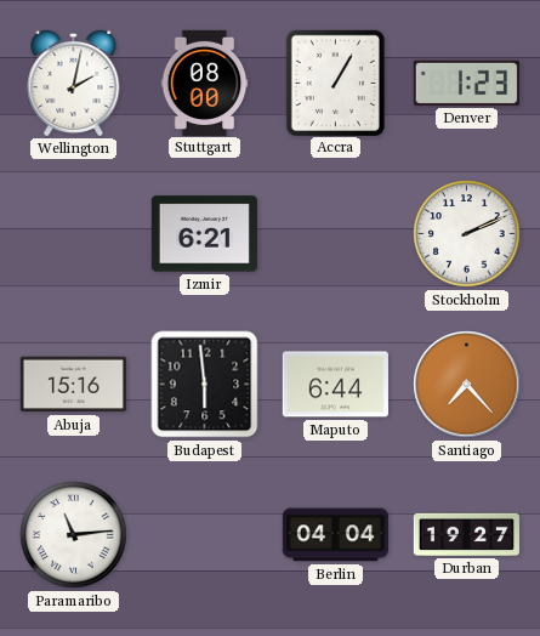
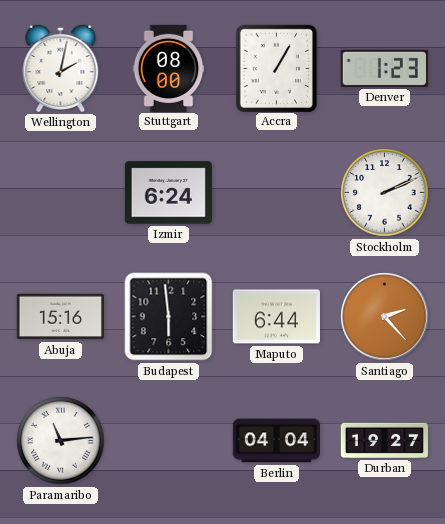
Izmir: 6:21 -> 6:24 (168, 193)
Santiago: 7:23 -> 2:23 (385, 317)
